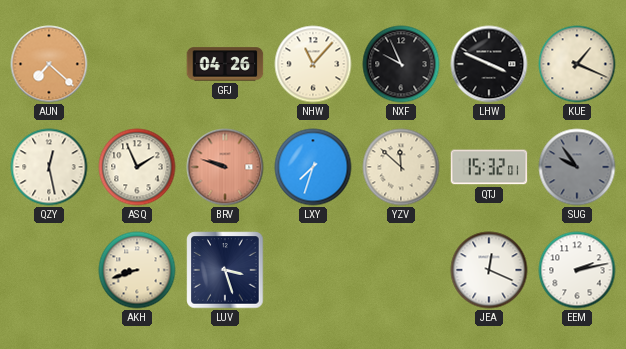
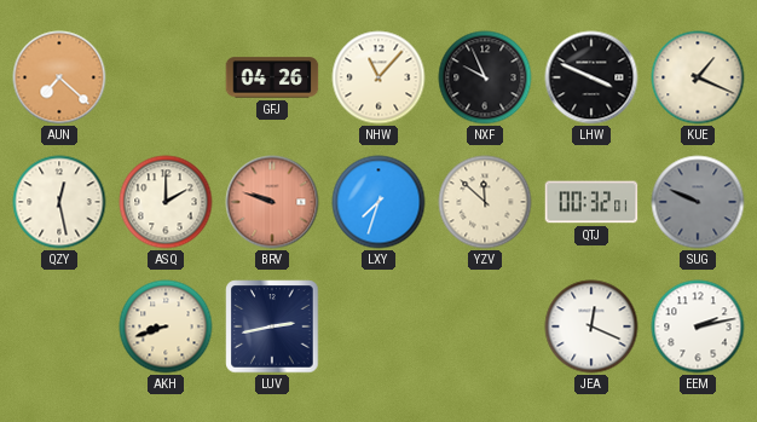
ASQ: 1:56 -> 2:00 (166, 202)
QTJ: 15:32 -> 00:32 (591, 202)
SUG: 9:54 -> 9:49 (698, 202)
LUV: 3:27 -> 2:43 (272, 326)
